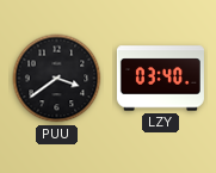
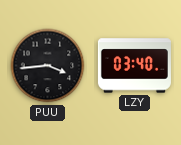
PUU: 3:39 -> 3:44 (48, 66)
